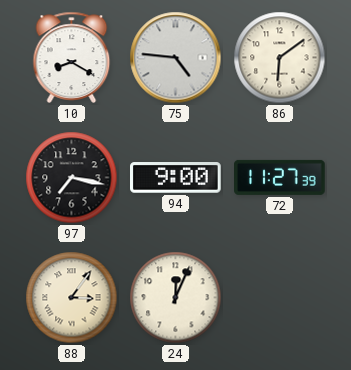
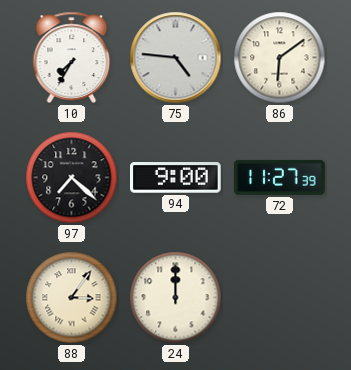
10: 8:20 -> 7:35 (72, 57)
97: 7:17 -> 7:22 (72, 178)
24: 12:04 -> 12:00 (176, 298)
